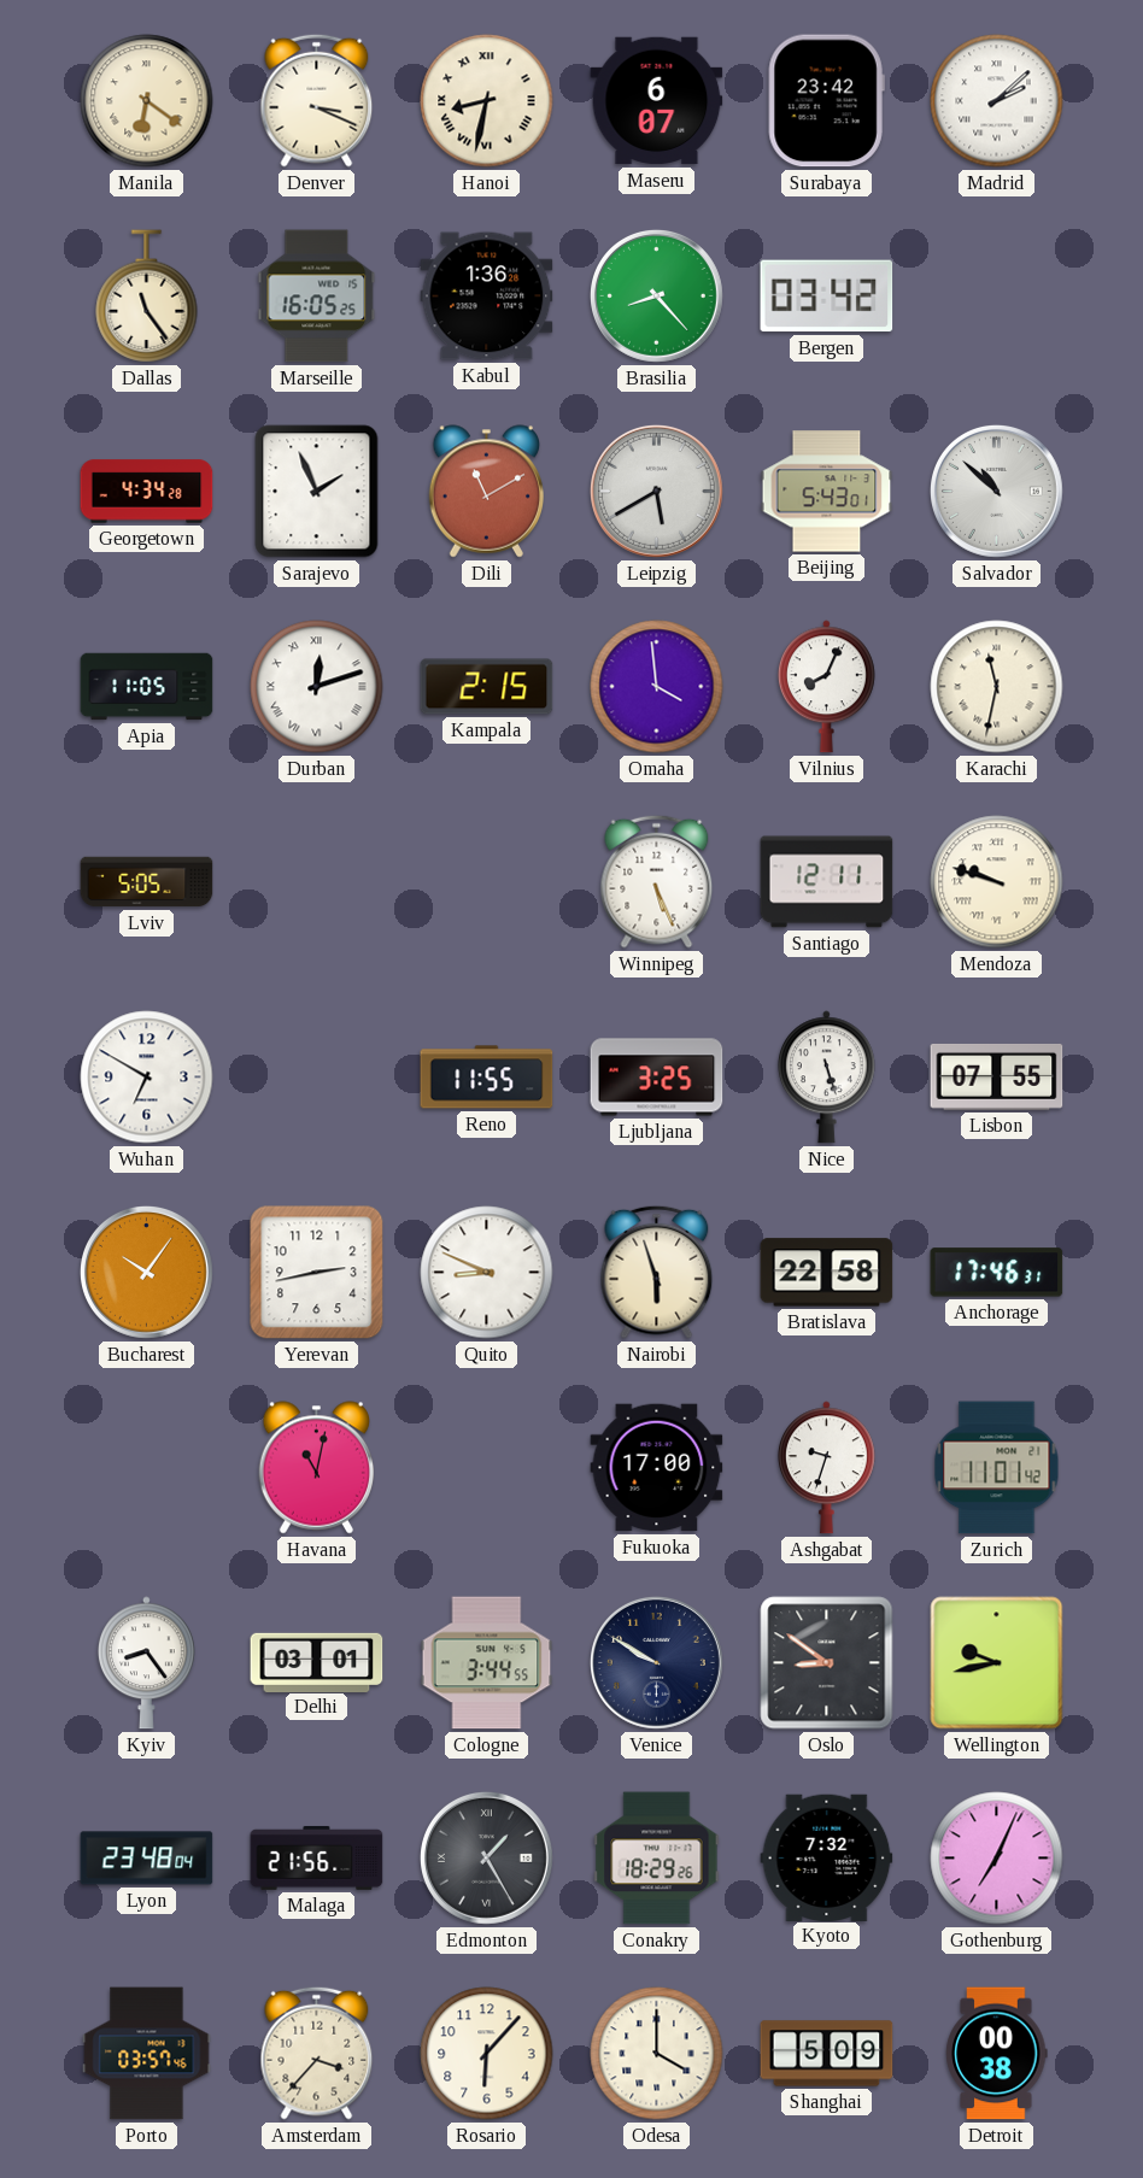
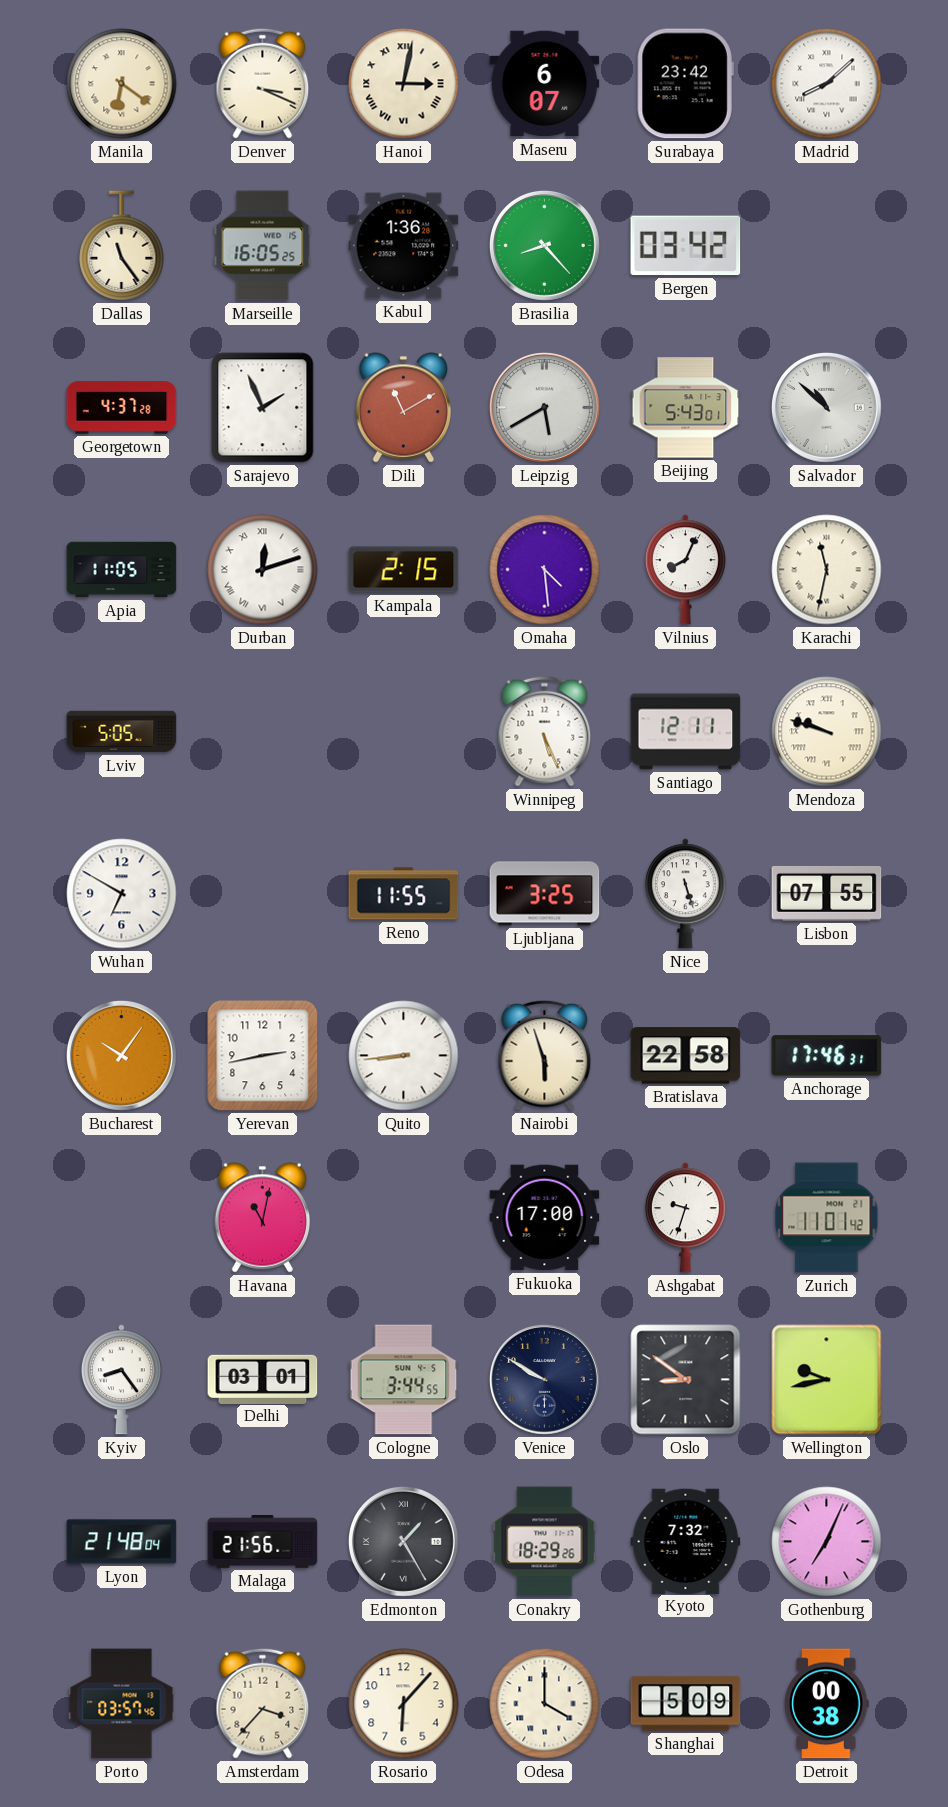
Hanoi: 8:32 -> 3:02 (404, 84)
Madrid: 2:08 -> 8:08 (827, 84)
Georgetown: 4:34 -> 4:37 (122, 408)
Omaha: 3:59 -> 4:29 (545, 570)
Quito: 8:49 -> 8:44 (404, 1056)
Lyon: 23:48 -> 21:48 (122, 1542)
